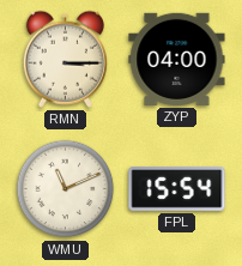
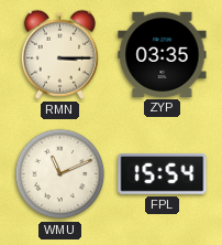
ZYP: 04:00 -> 03:35 (163, 54)
